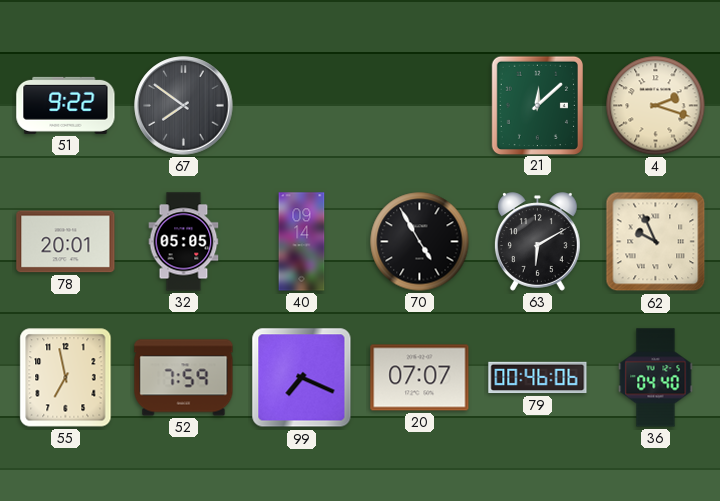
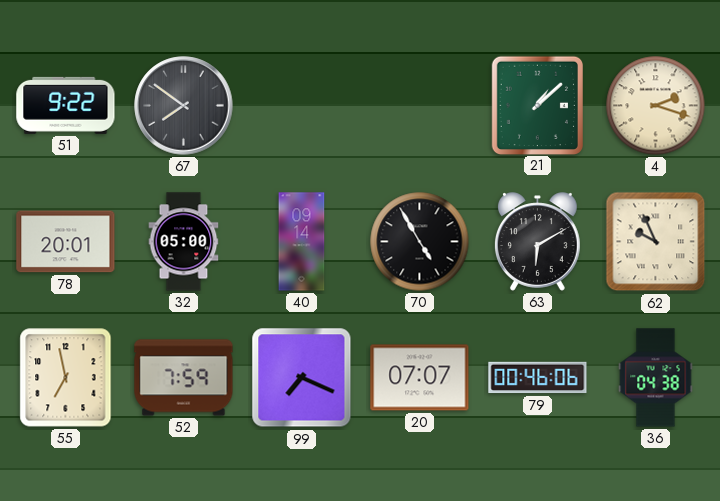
21: 12:08 -> 1:08 (537, 105)
32: 05:05 -> 05:00 (184, 242)
36: 04:40 -> 04:38 (656, 378)
